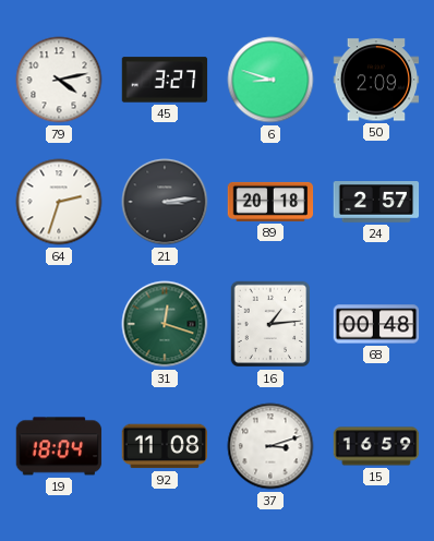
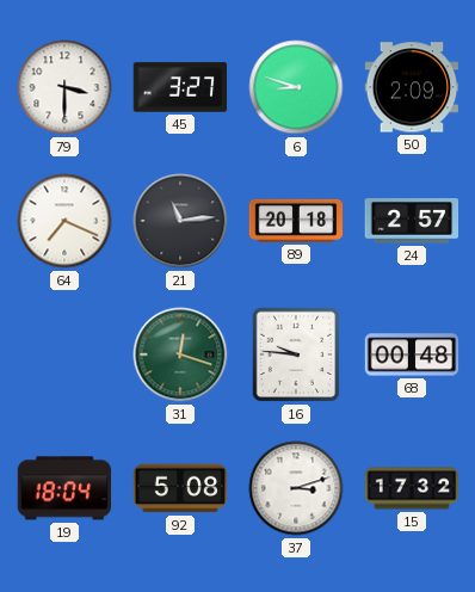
79: 4:13 -> 3:30 (64, 87)
64: 2:33 -> 7:19 (64, 221)
21: 3:14 -> 11:14 (180, 221)
16: 1:14 -> 9:46 (296, 354)
92: 11:08 -> 5:08 (180, 488)
15: 16:59 -> 17:32 (412, 488)
